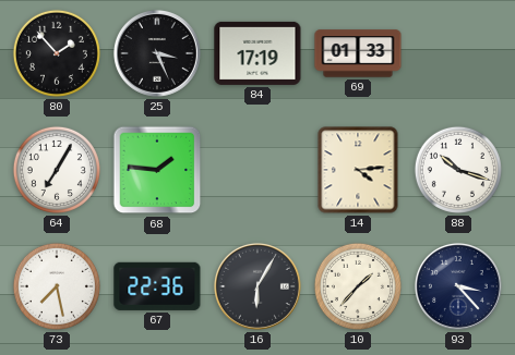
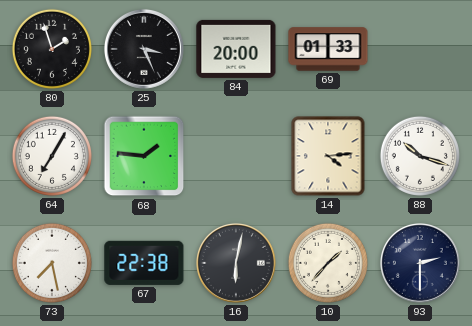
80: 1:53 -> 1:57 (52, 49)
84: 17:19 -> 20:00 (236, 49)
67: 22:36 -> 22:38 (144, 263)
16: 6:05 -> 6:02 (236, 263)
93: 3:23 -> 2:30 (420, 263)
